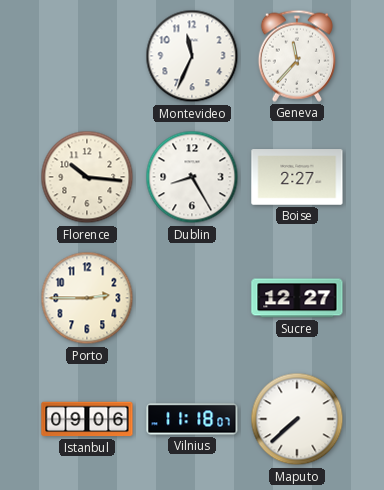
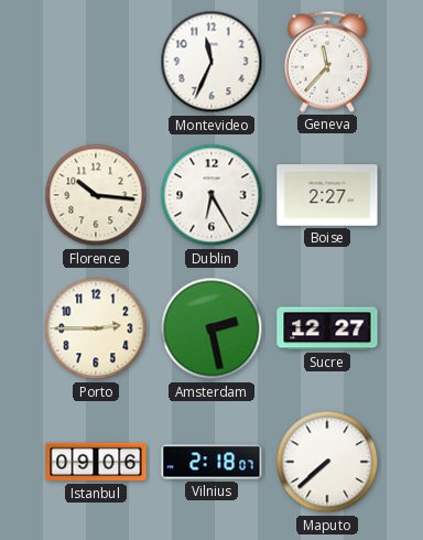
Dublin: 8:25 -> 6:25 (211, 195)
Amsterdam: none -> 2:28 (211, 328)
Vilnius: 11:18 -> 2:18 (211, 462)
